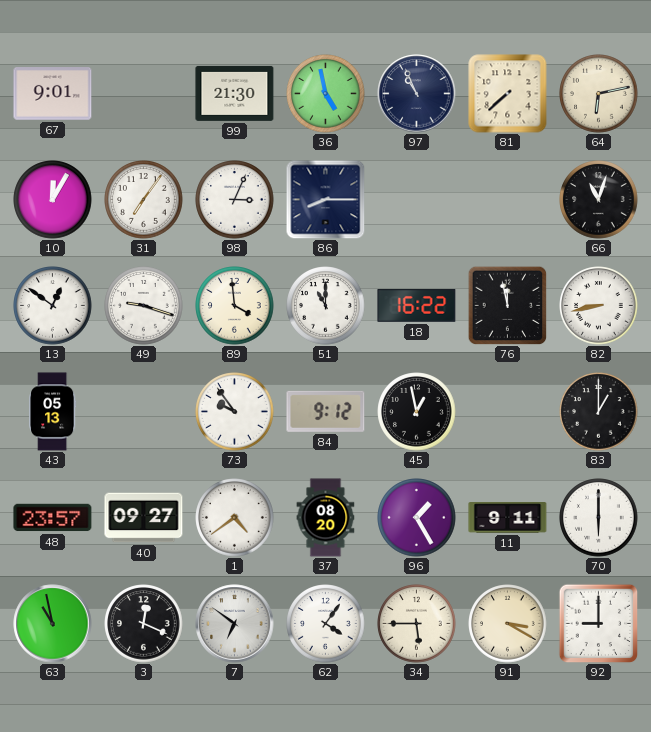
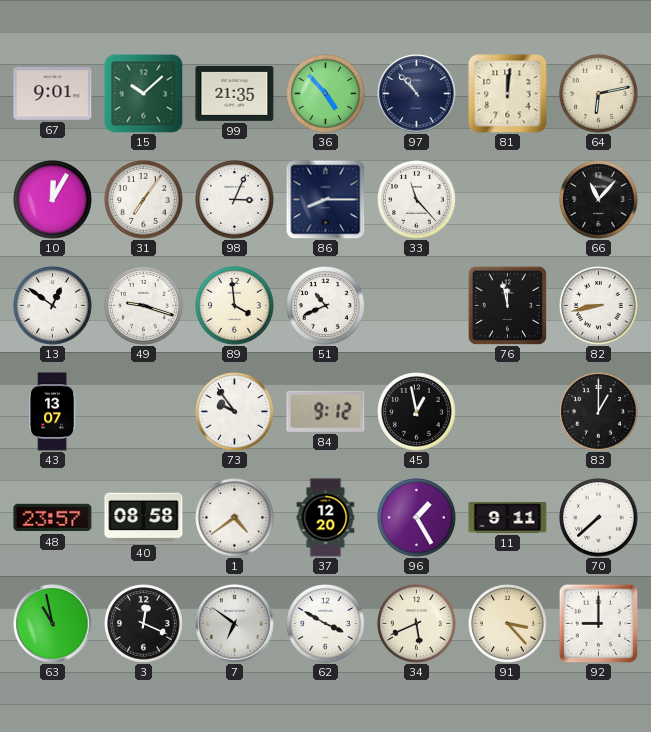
15: none -> 10:08 (143, 93)
99: 21:30 -> 21:35 (235, 93)
36: 4:58 -> 4:53 (326, 94)
97: 10:56 -> 10:53 (417, 94)
81: 7:38 -> 12:01 (508, 94)
33: none -> 11:23 (417, 200)
66: 11:03 -> 11:07 (599, 200)
51: 11:00 -> 10:41 (326, 306)
18: 16:22 -> none (417, 305)
43: 05:13 -> 13:07 (53, 412)
40: 09:27 -> 08:58 (144, 518)
37: 08:20 -> 12:20 (326, 518)
70: 6:00 -> 7:38 (599, 518)
62: 4:06 -> 3:50 (326, 624)
34: 5:45 -> 5:41 (417, 624)
91: 3:20 -> 3:23 (508, 624)
